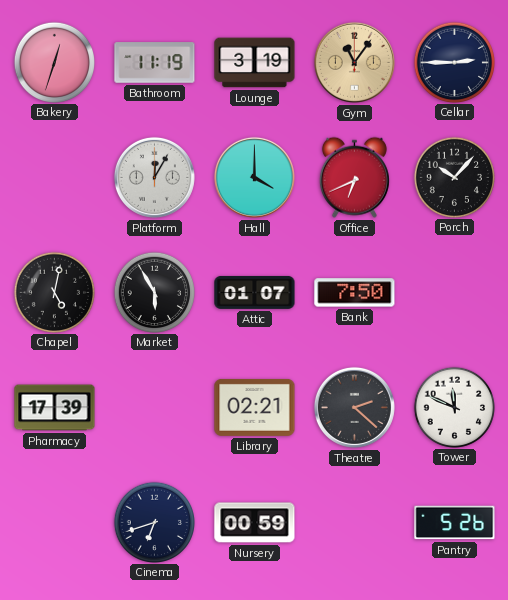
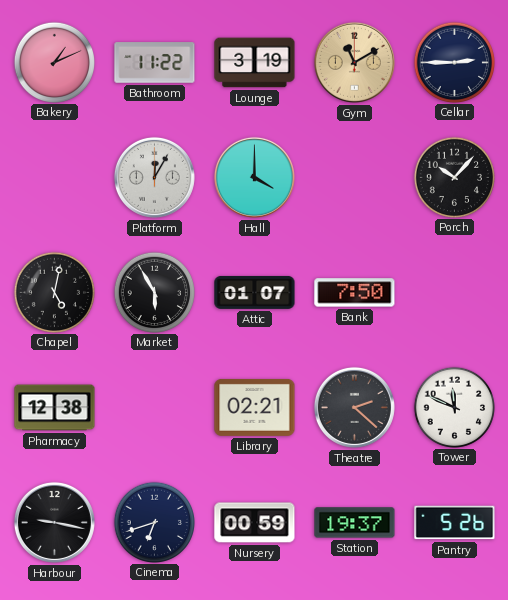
Bakery: 12:33 -> 1:11 (54, 62)
Bathroom: 11:19 -> 11:22 (155, 63)
Gym: 11:06 -> 11:10 (354, 62)
Office: 6:41 -> none (354, 177)
Pharmacy: 17:39 -> 12:38 (55, 408)
Harbour: none -> 9:17 (54, 522)
Station: none -> 19:37 (355, 523)
